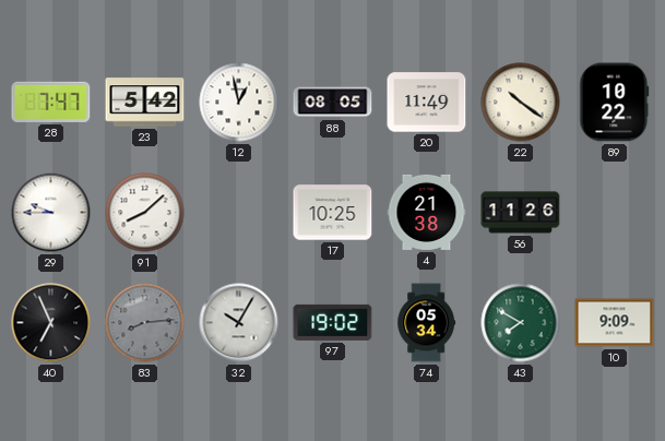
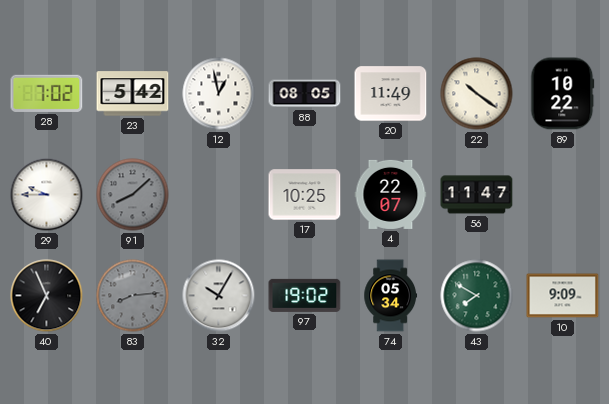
28: 7:47 -> 7:02 (47, 93)
91 dial: white -> grey (133, 195)
4: 21:38 -> 22:07 (391, 194)
56: 11:26 -> 11:47 (477, 195)
